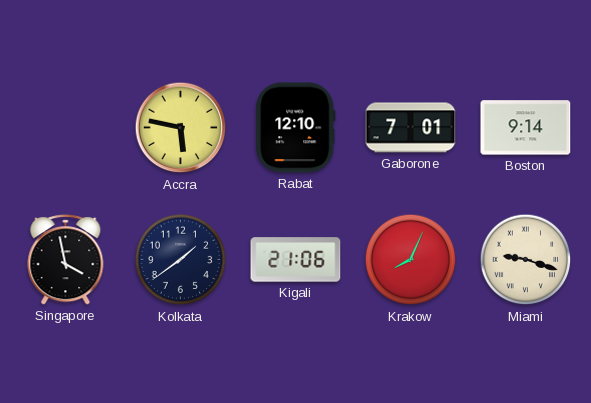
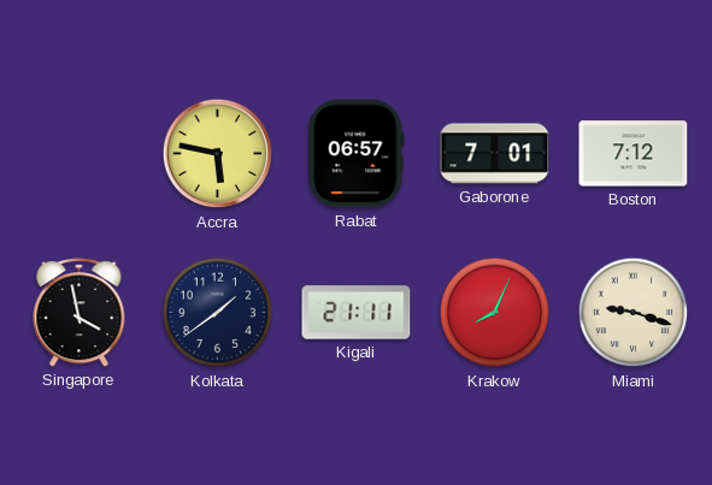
Rabat: 12:10 -> 06:57 (357, 154)
Boston: 9:14 -> 7:12 (634, 154)
Kigali: 21:06 -> 21:11 (357, 313)
